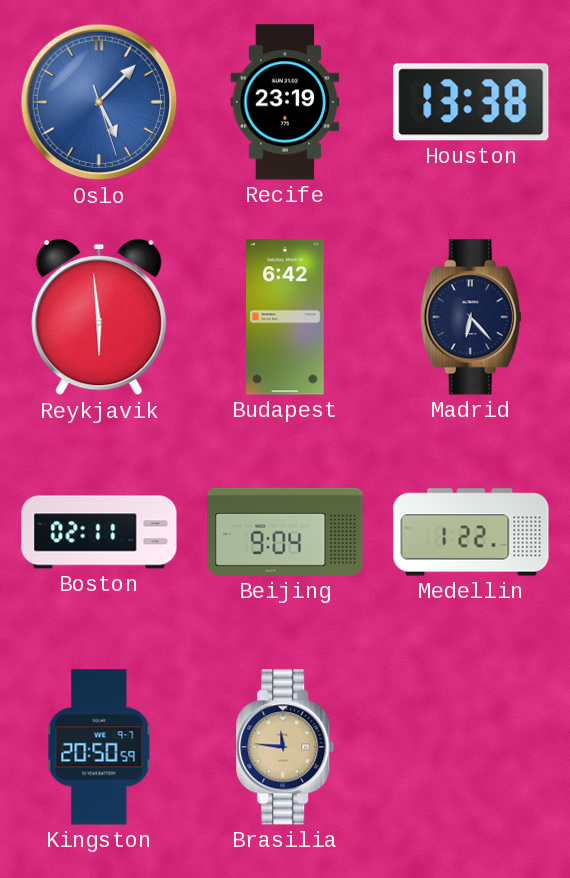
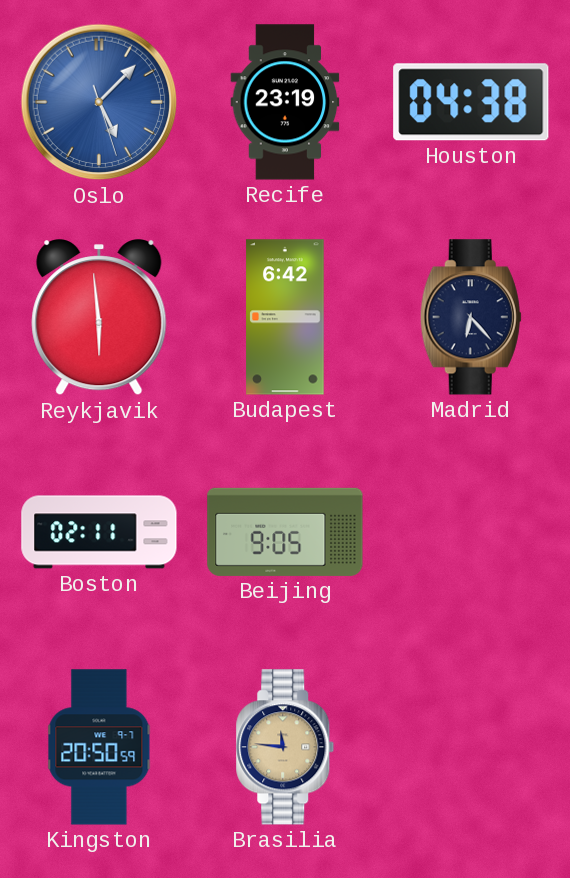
Houston: 13:38 -> 04:38 (471, 102)
Beijing: 9:04 -> 9:05 (285, 532)
Medellin: 1:22 -> none (471, 532)
